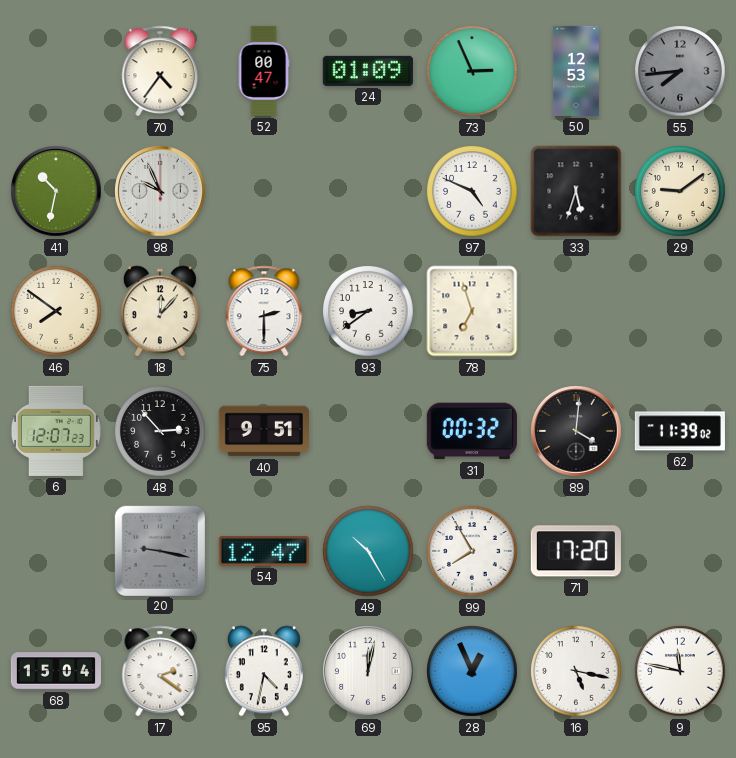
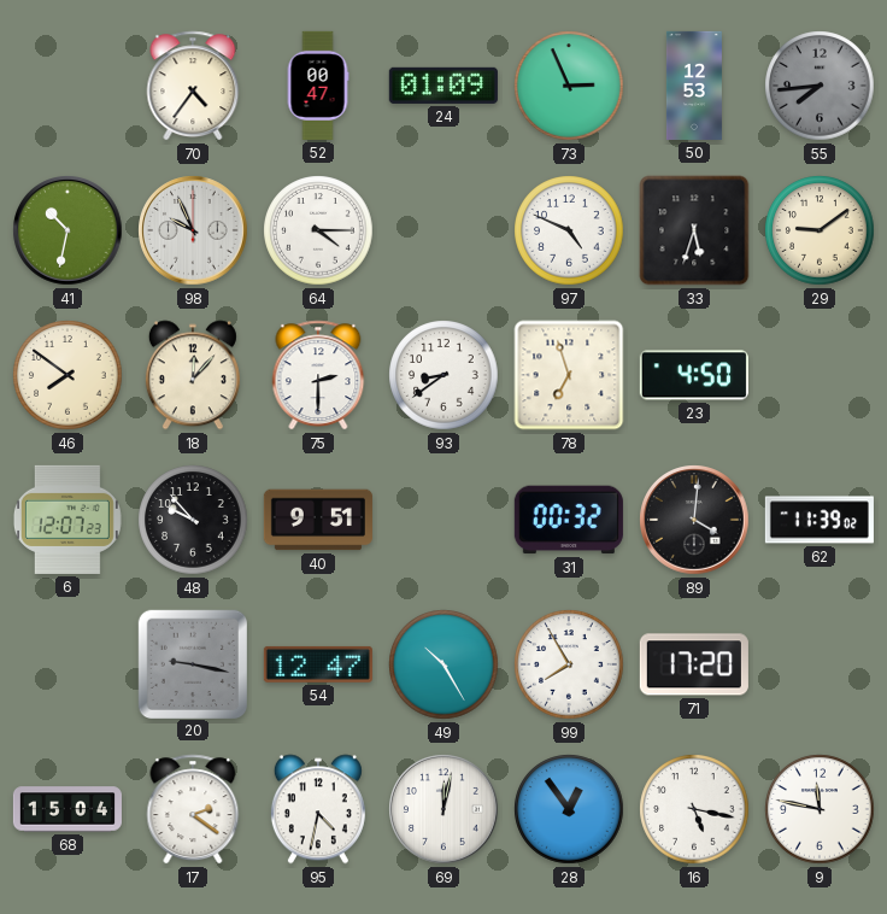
64: none -> 4:15 (318, 230)
23: none -> 4:50 (694, 375)
48: 2:53 -> 9:53 (193, 520)
28: 12:56 -> 12:54 (569, 809)
